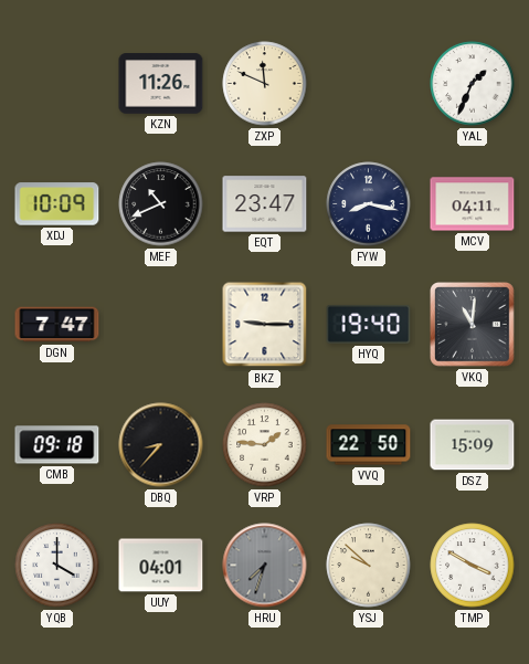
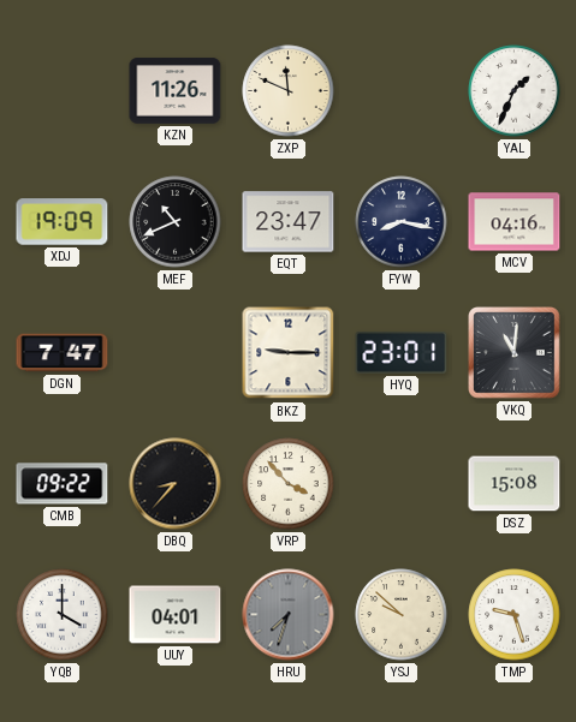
XDJ: 10:09 -> 19:09 (63, 222)
MCV: 04:11 -> 04:16 (515, 222)
HYQ: 19:40 -> 23:01 (402, 353)
CMB: 09:18 -> 09:22 (63, 484)
VRP: 1:46 -> 3:53 (289, 484)
VVQ: 22:50 -> none (369, 445)
DSZ: 15:09 -> 15:08 (515, 484)
TMP: 3:50 -> 9:27 (515, 615)
